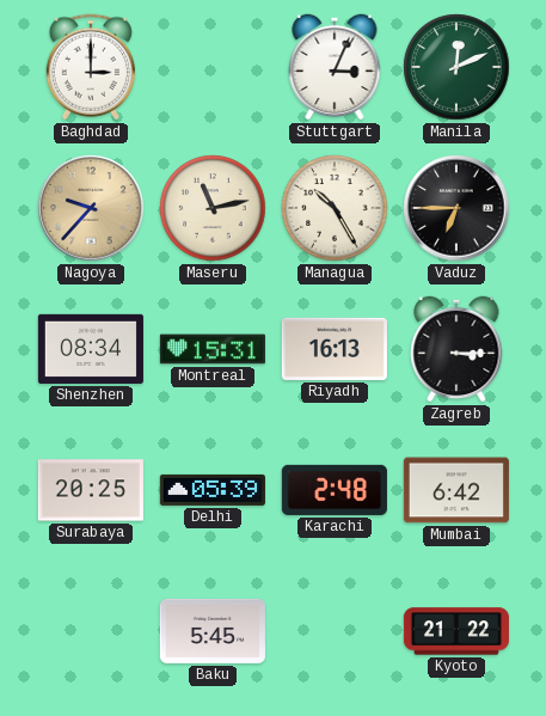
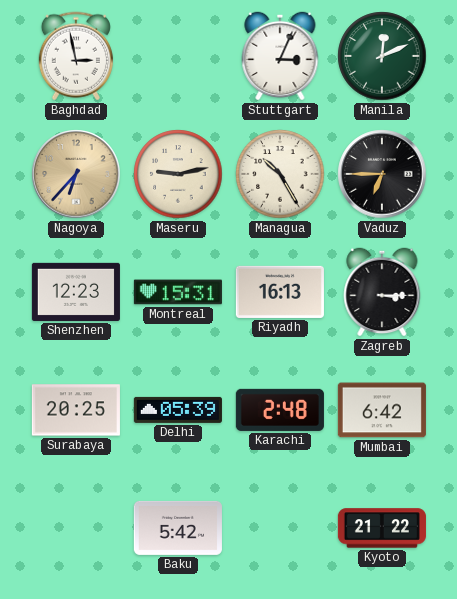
Baghdad: 3:00 -> 2:58 (76, 56)
Nagoya: 9:37 -> 6:37 (76, 174)
Maseru: 11:13 -> 9:13 (178, 174)
Shenzhen: 08:34 -> 12:23 (76, 292)
Baku: 5:45 -> 5:42 (178, 528)
